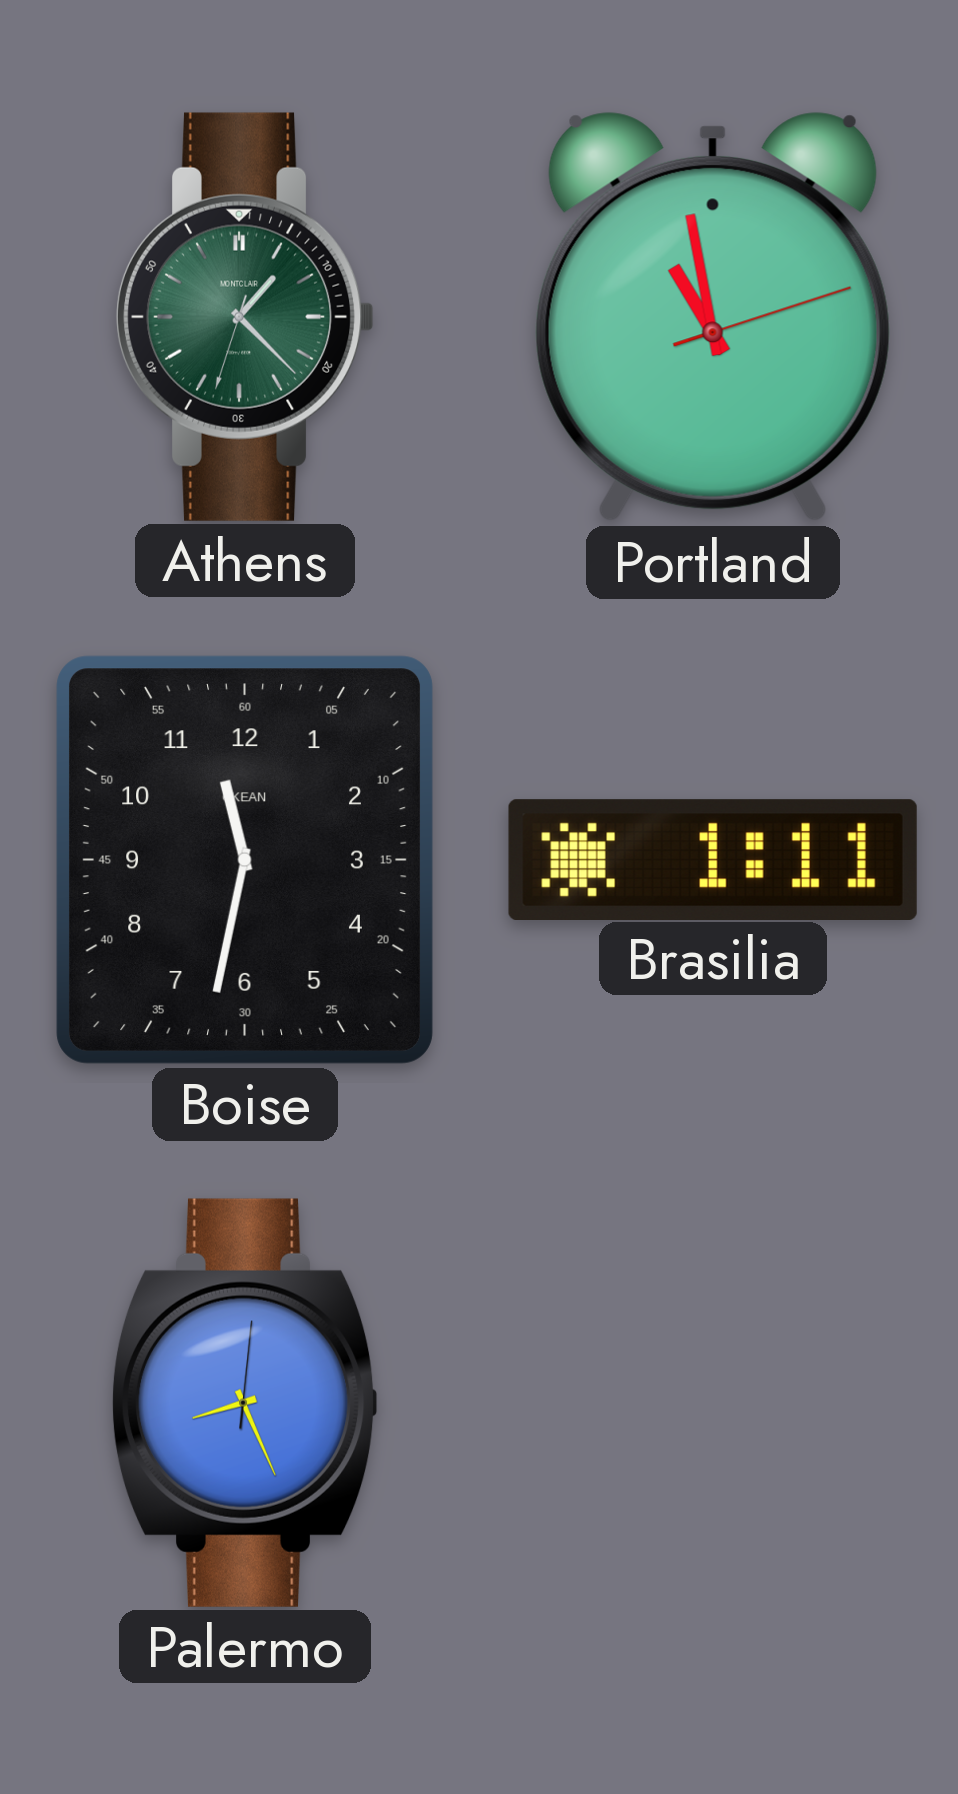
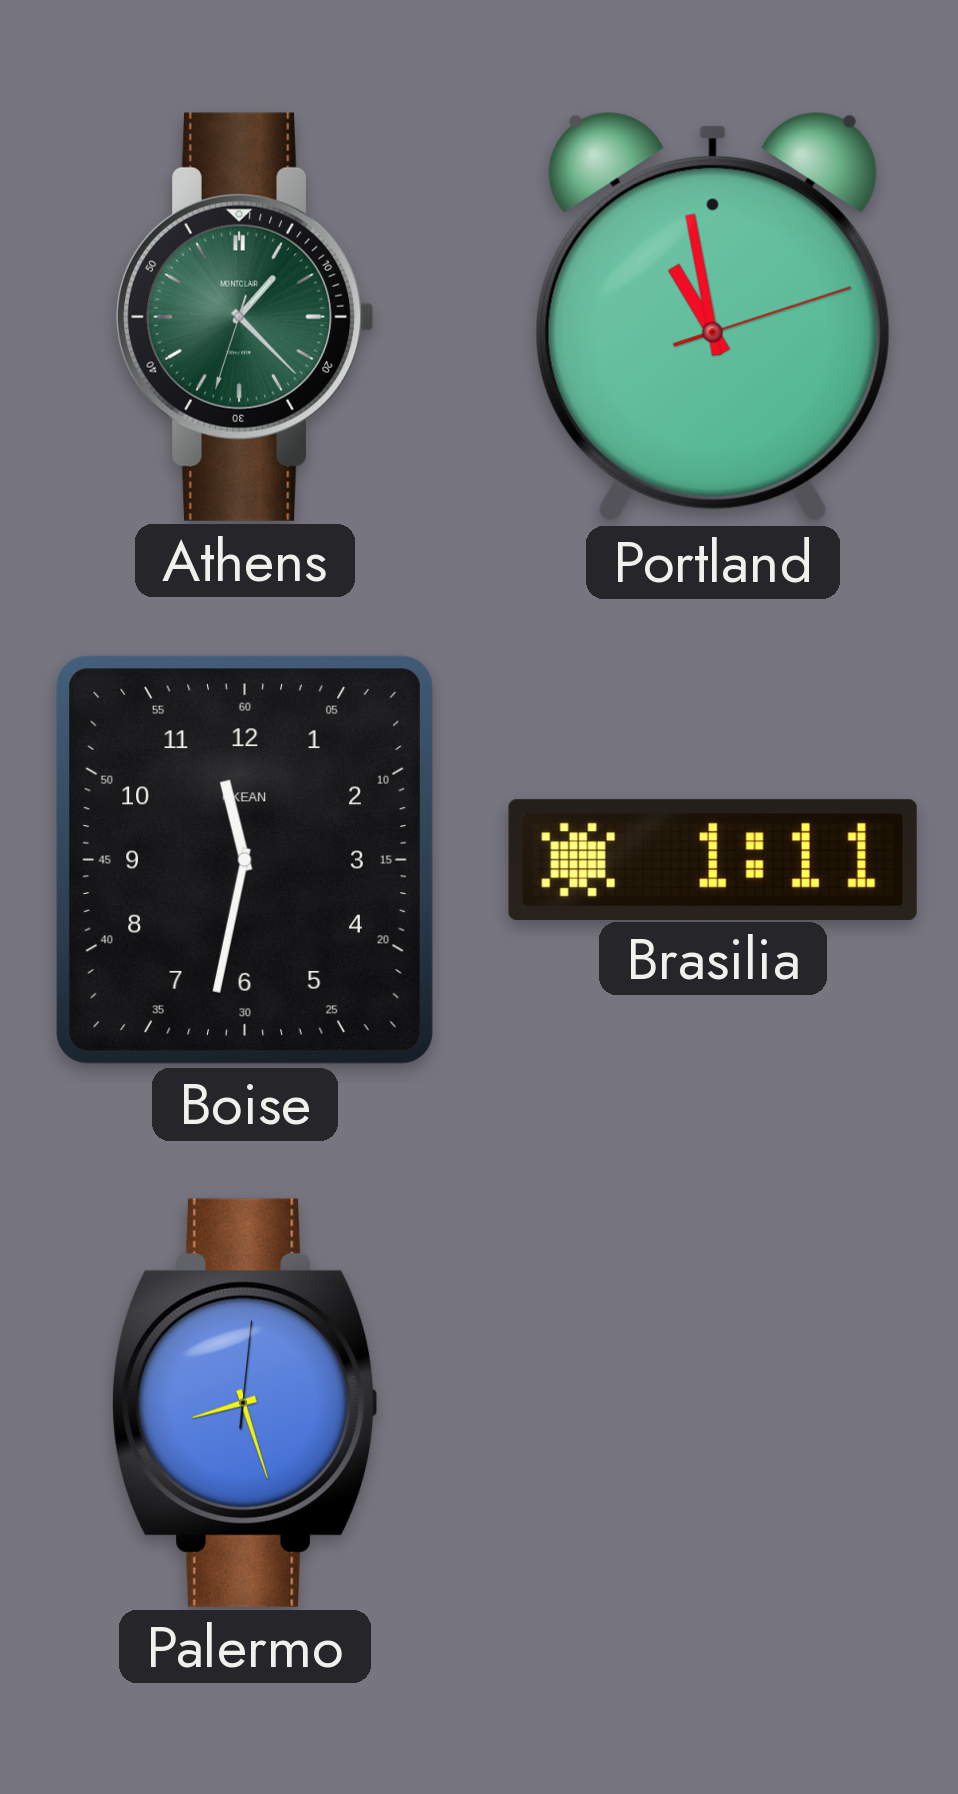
Palermo: 8:26 -> 8:27 (245, 1403)
